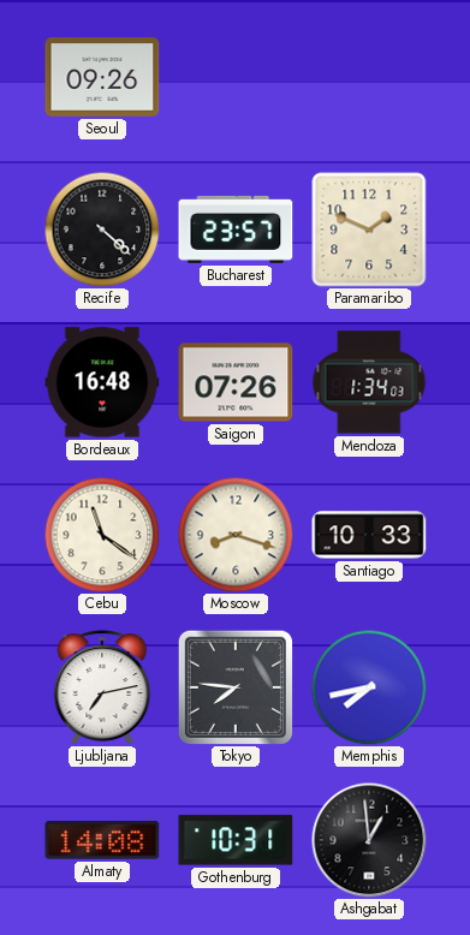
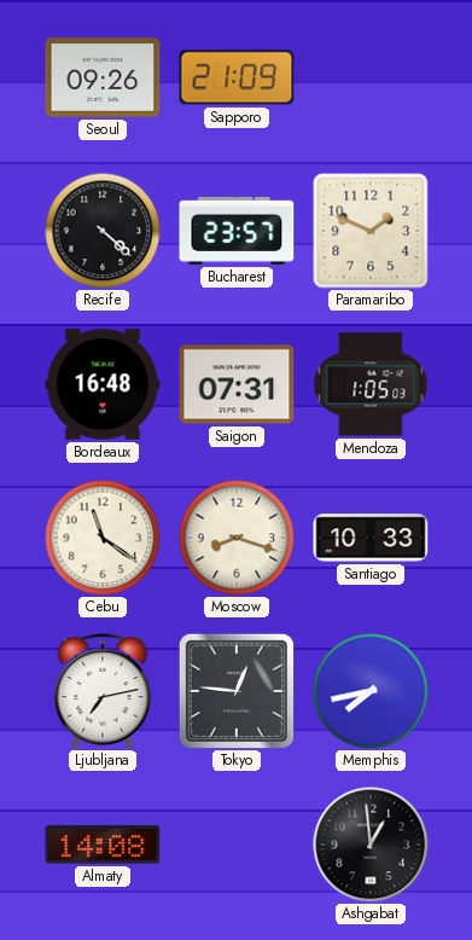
Sapporo: none -> 21:09 (237, 77)
Saigon: 07:26 -> 07:31 (237, 384)
Mendoza: 1:34 -> 1:05 (371, 384)
Tokyo: 7:46 -> 12:46 (237, 691)
Gothenburg: 10:31 -> none (236, 840)
